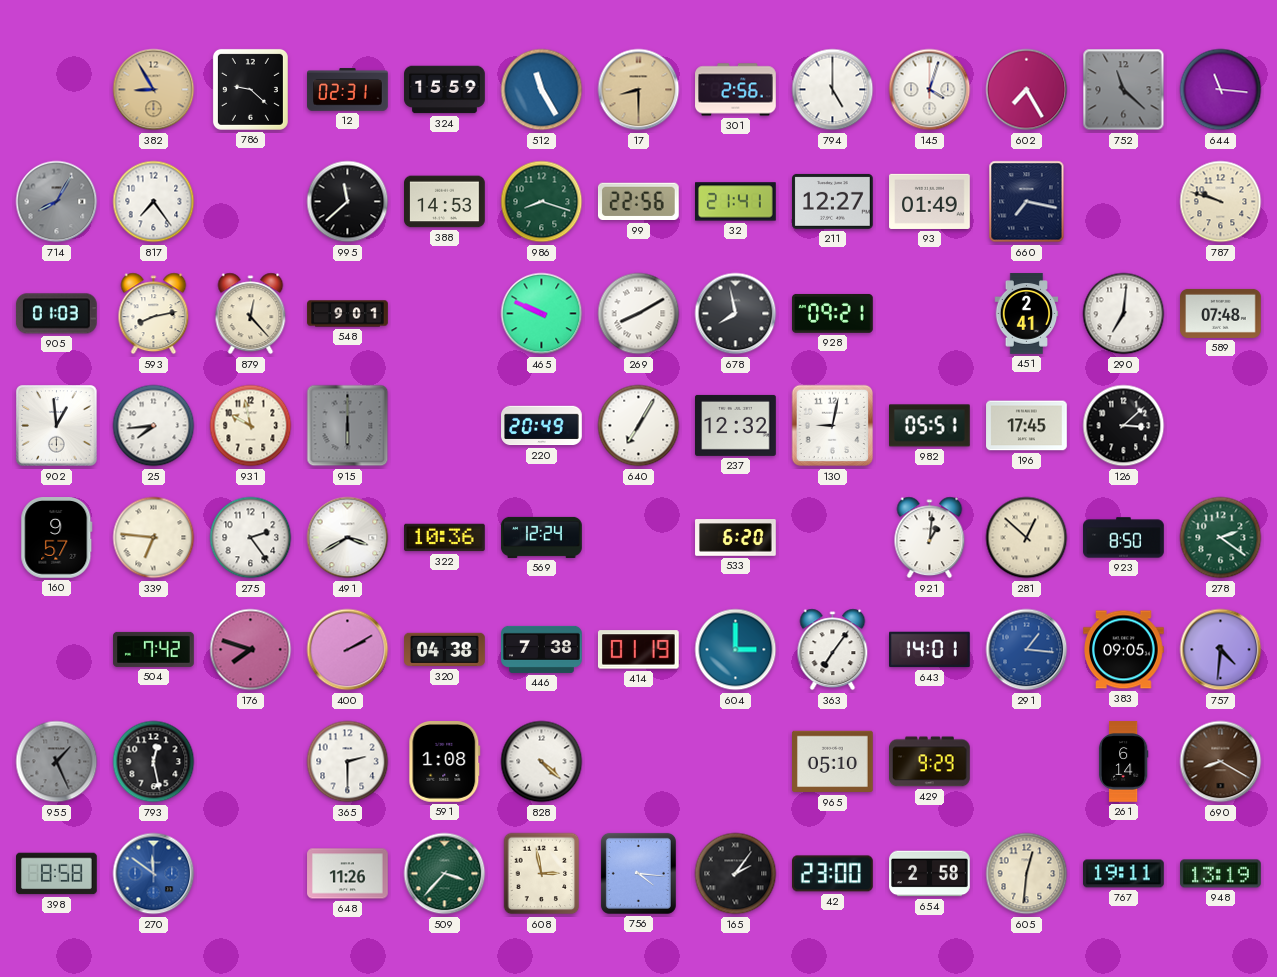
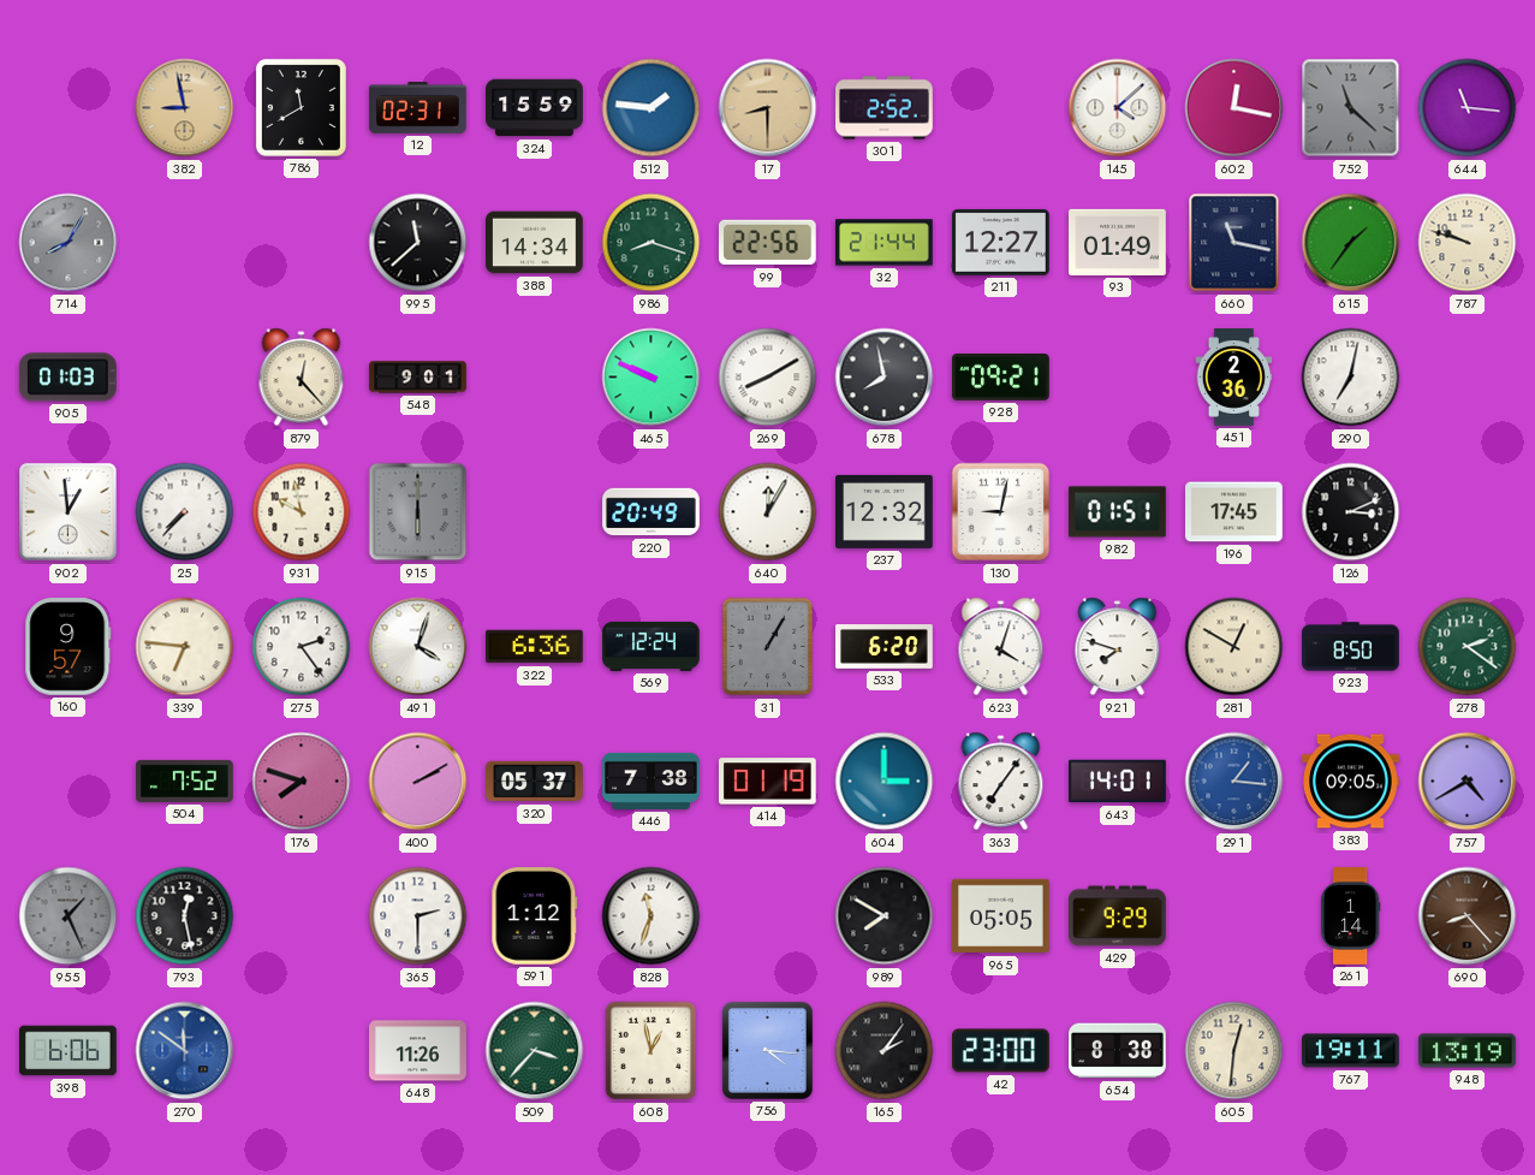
382: 8:55 -> 8:58 (185, 108)
786: 9:22 -> 11:40 (301, 107)
512: 11:25 -> 1:46 (652, 108)
301: 2:56 -> 2:52 (885, 108)
794: 5:00 -> none (833, 90)
145: 4:03 -> 4:08 (1118, 108)
602: 7:25 -> 12:17 (1234, 108)
817: 7:24 -> none (154, 202)
388: 14:53 -> 14:34 (535, 243)
32: 21:41 -> 21:44 (885, 243)
660: 7:17 -> 11:17 (1234, 243)
615: none -> 1:36 (1351, 243)
593: 8:13 -> none (154, 314)
451: 2:41 -> 2:36 (1234, 378)
290: 7:01 -> 7:02 (1351, 378)
589: 07:48 -> none (1221, 313)
25: 7:44 -> 7:37 (185, 512)
640: 7:05 -> 12:05 (768, 512)
982: 05:51 -> 01:51 (1118, 512)
126: 3:08 -> 3:11 (1351, 512)
491: 3:40 -> 4:03 (418, 647)
322: 10:36 -> 6:36 (535, 647)
31: none -> 1:05 (768, 647)
623: none -> 4:03 (1001, 647)
921: 1:01 -> 7:48 (1118, 647)
281: 12:52 -> 12:50 (1234, 647)
504: 7:42 -> 7:52 (185, 781)
320: 04:38 -> 05:37 (535, 782)
757: 4:31 -> 4:40 (1468, 782)
591: 1:08 -> 1:12 (535, 916)
828: 4:22 -> 11:33 (652, 916)
989: none -> 7:50 (885, 916)
965: 05:10 -> 05:05 (1001, 916)
261: 6:14 -> 1:14 (1350, 916)
690: 8:20 -> 8:23 (1468, 916)
398: 8:58 -> 6:06 (69, 1051)
608: 2:58 -> 12:58 (652, 1051)
654: 2:58 -> 8:38 (1118, 1051)
